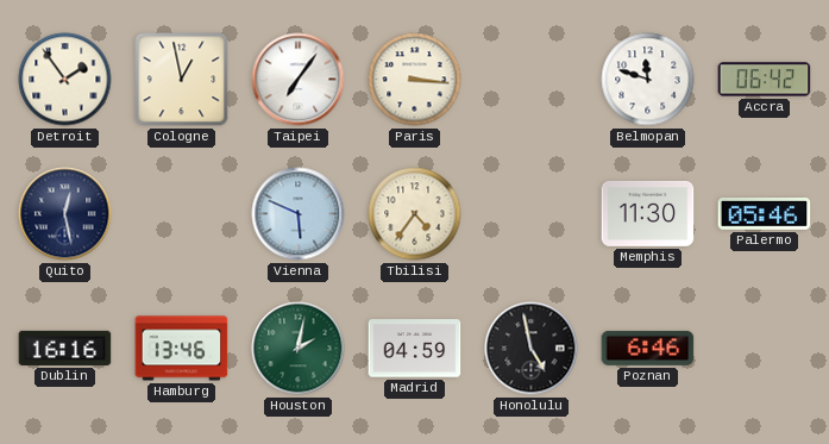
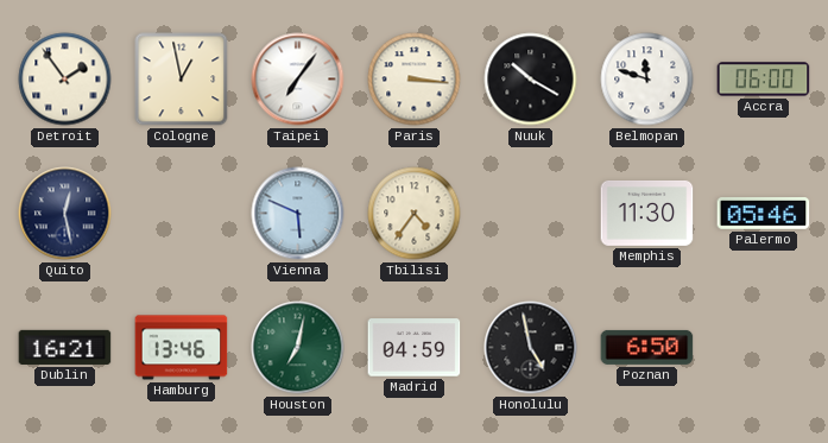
Nuuk: none -> 10:20 (531, 80)
Accra: 06:42 -> 06:00 (764, 80)
Dublin: 16:16 -> 16:21 (65, 347)
Houston: 2:02 -> 7:02 (298, 348)
Poznan: 6:46 -> 6:50 (647, 347)
